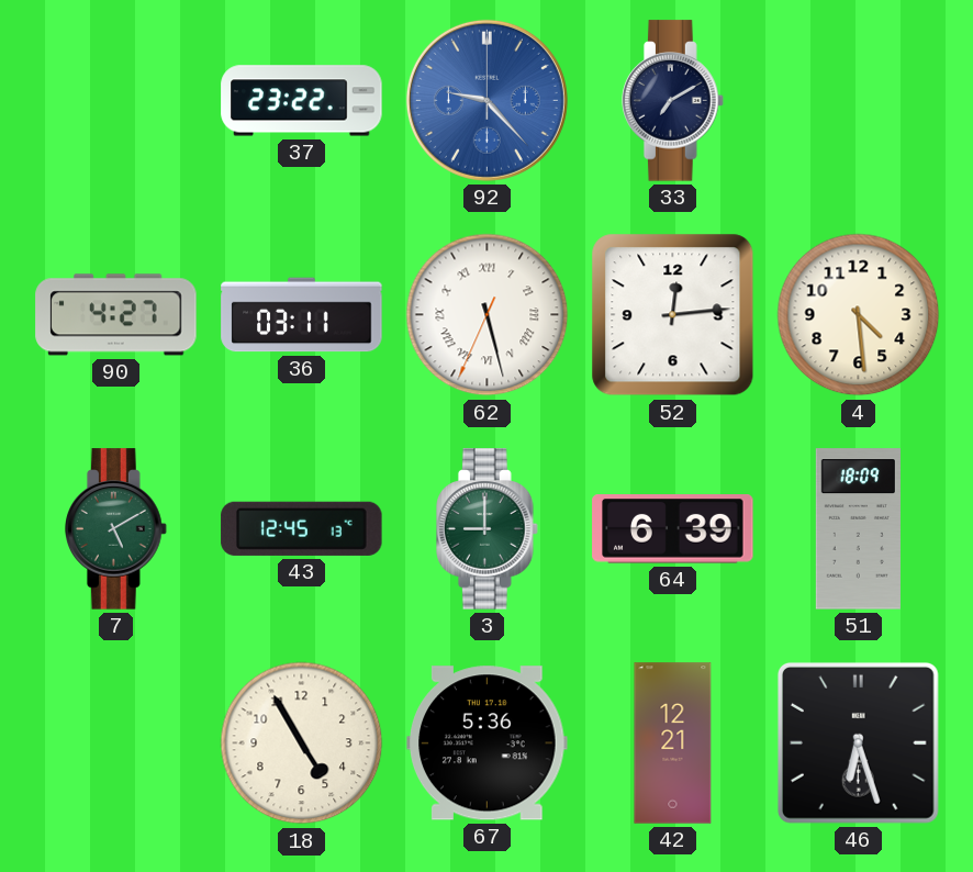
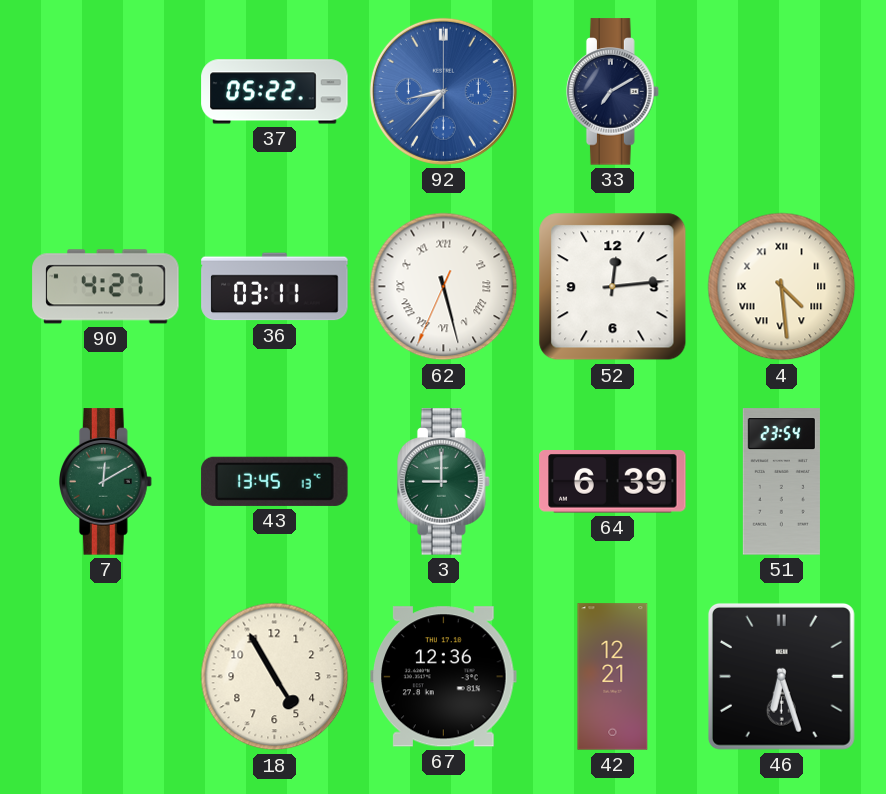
37: 23:22 -> 05:22 (275, 92)
92: 9:23 -> 8:37 (443, 91)
4 numerals: Arabic -> Roman (782, 287)
7: 5:10 -> 12:10 (106, 482)
43: 12:45 -> 13:45 (275, 481)
51: 18:09 -> 23:54 (781, 482)
67: 5:36 -> 12:36 (444, 677)
